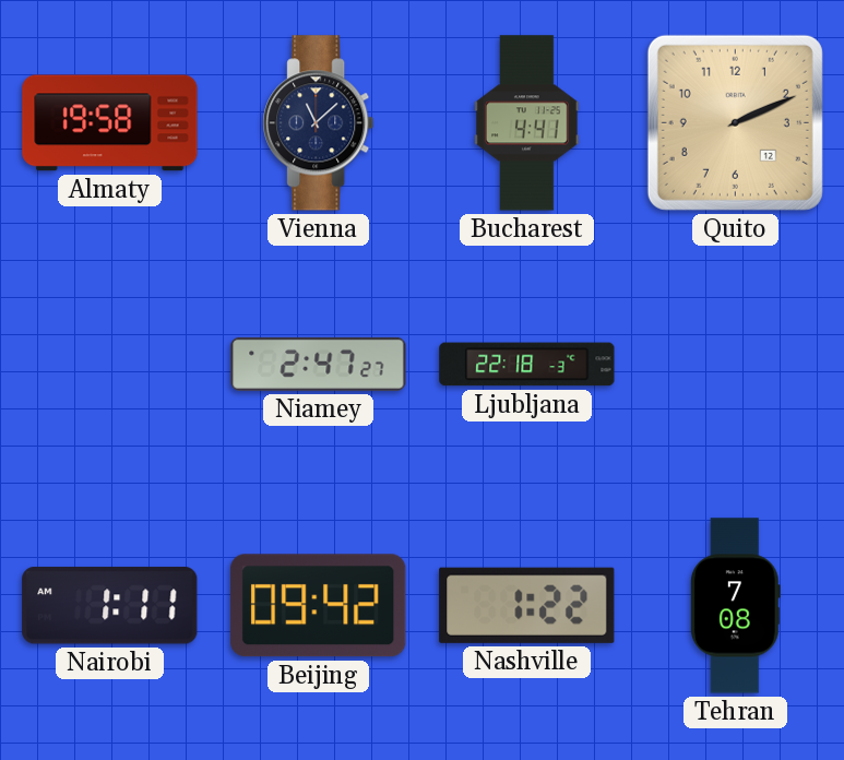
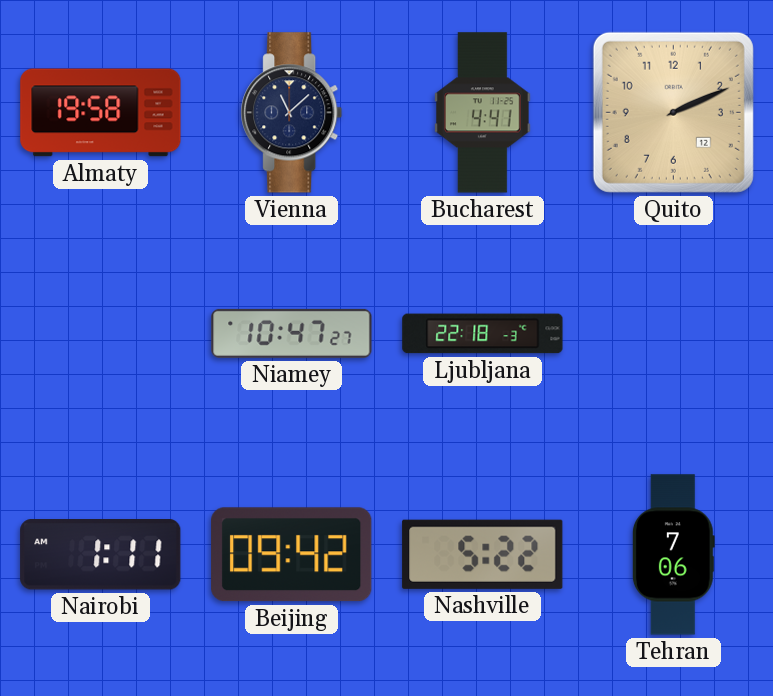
Niamey: 2:47 -> 10:47 (292, 333)
Nashville: 1:22 -> 5:22 (483, 554)
Tehran: 7:08 -> 7:06 (673, 555)
